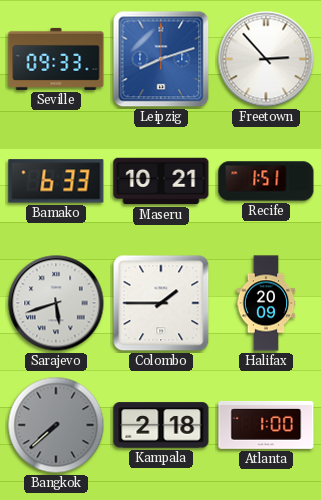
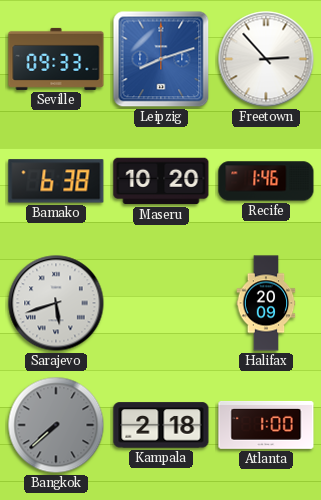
Bamako: 6:33 -> 6:38 (56, 181)
Maseru: 10:21 -> 10:20 (161, 181)
Recife: 1:51 -> 1:46 (266, 181)
Colombo: 1:45 -> none (161, 303)
